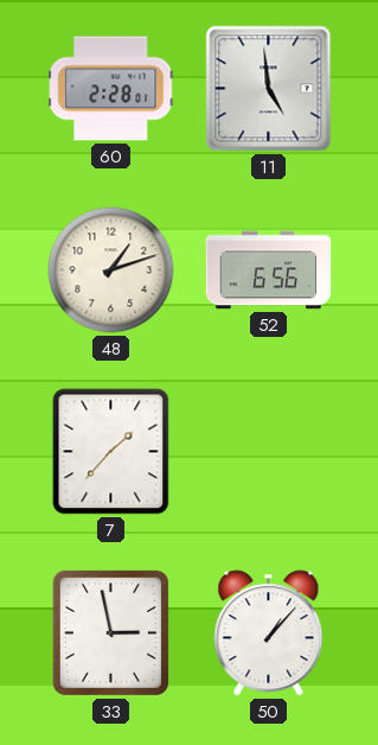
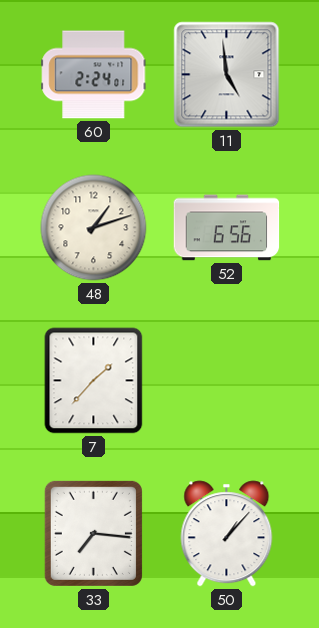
60: 2:28 -> 2:24 (94, 75)
33: 2:58 -> 7:16 (93, 533)
